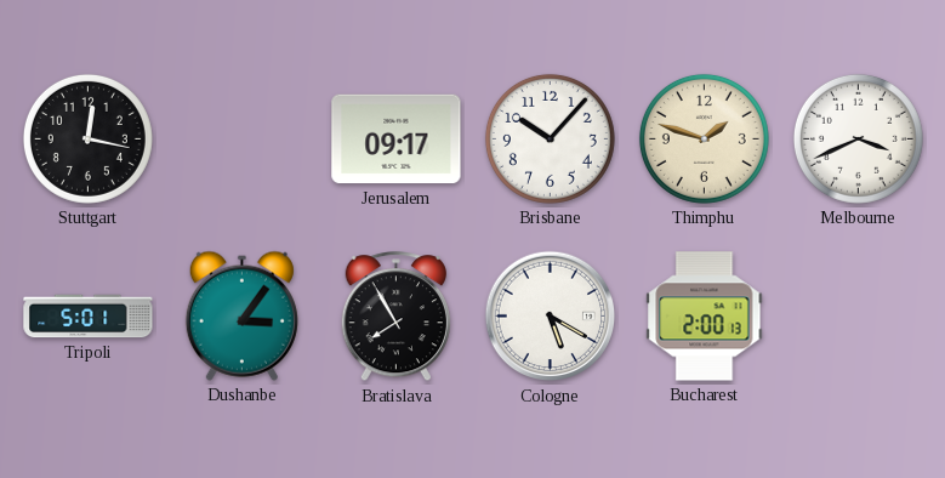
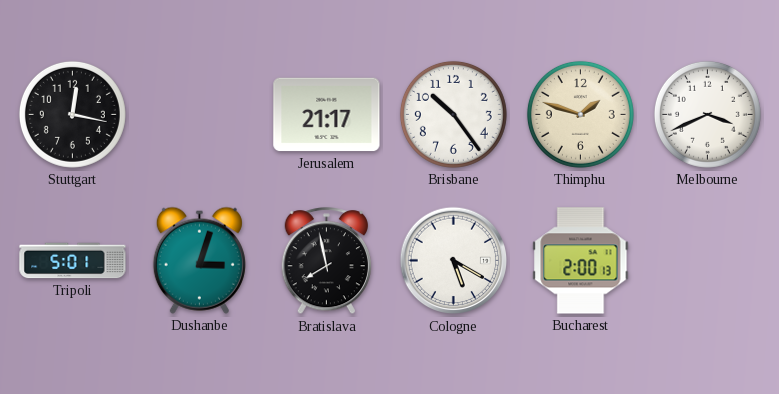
Jerusalem: 09:17 -> 21:17 (327, 115)
Brisbane: 10:07 -> 10:24 (453, 114)
Dushanbe: 3:06 -> 3:03 (199, 260)
Bratislava: 7:55 -> 7:58 (326, 261)
